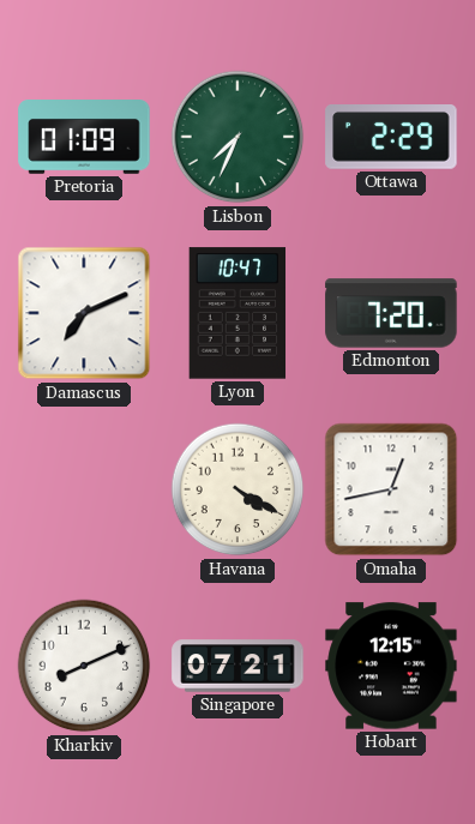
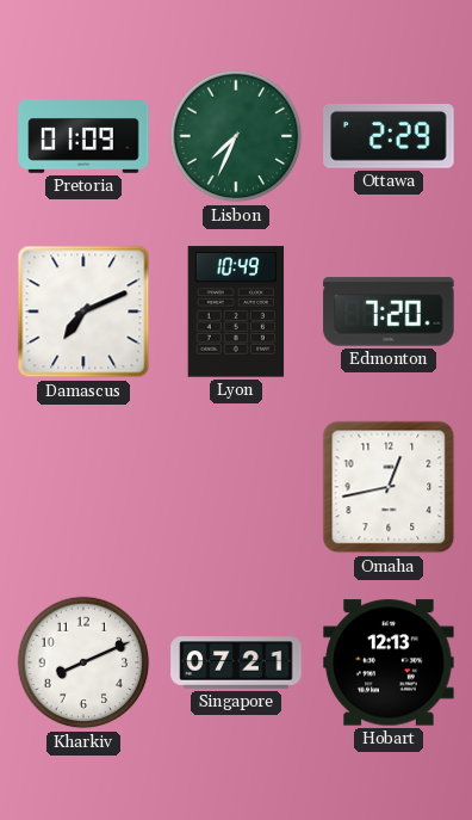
Lyon: 10:47 -> 10:49 (236, 312)
Havana: 4:20 -> none (237, 489)
Hobart: 12:15 -> 12:13 (389, 662)
